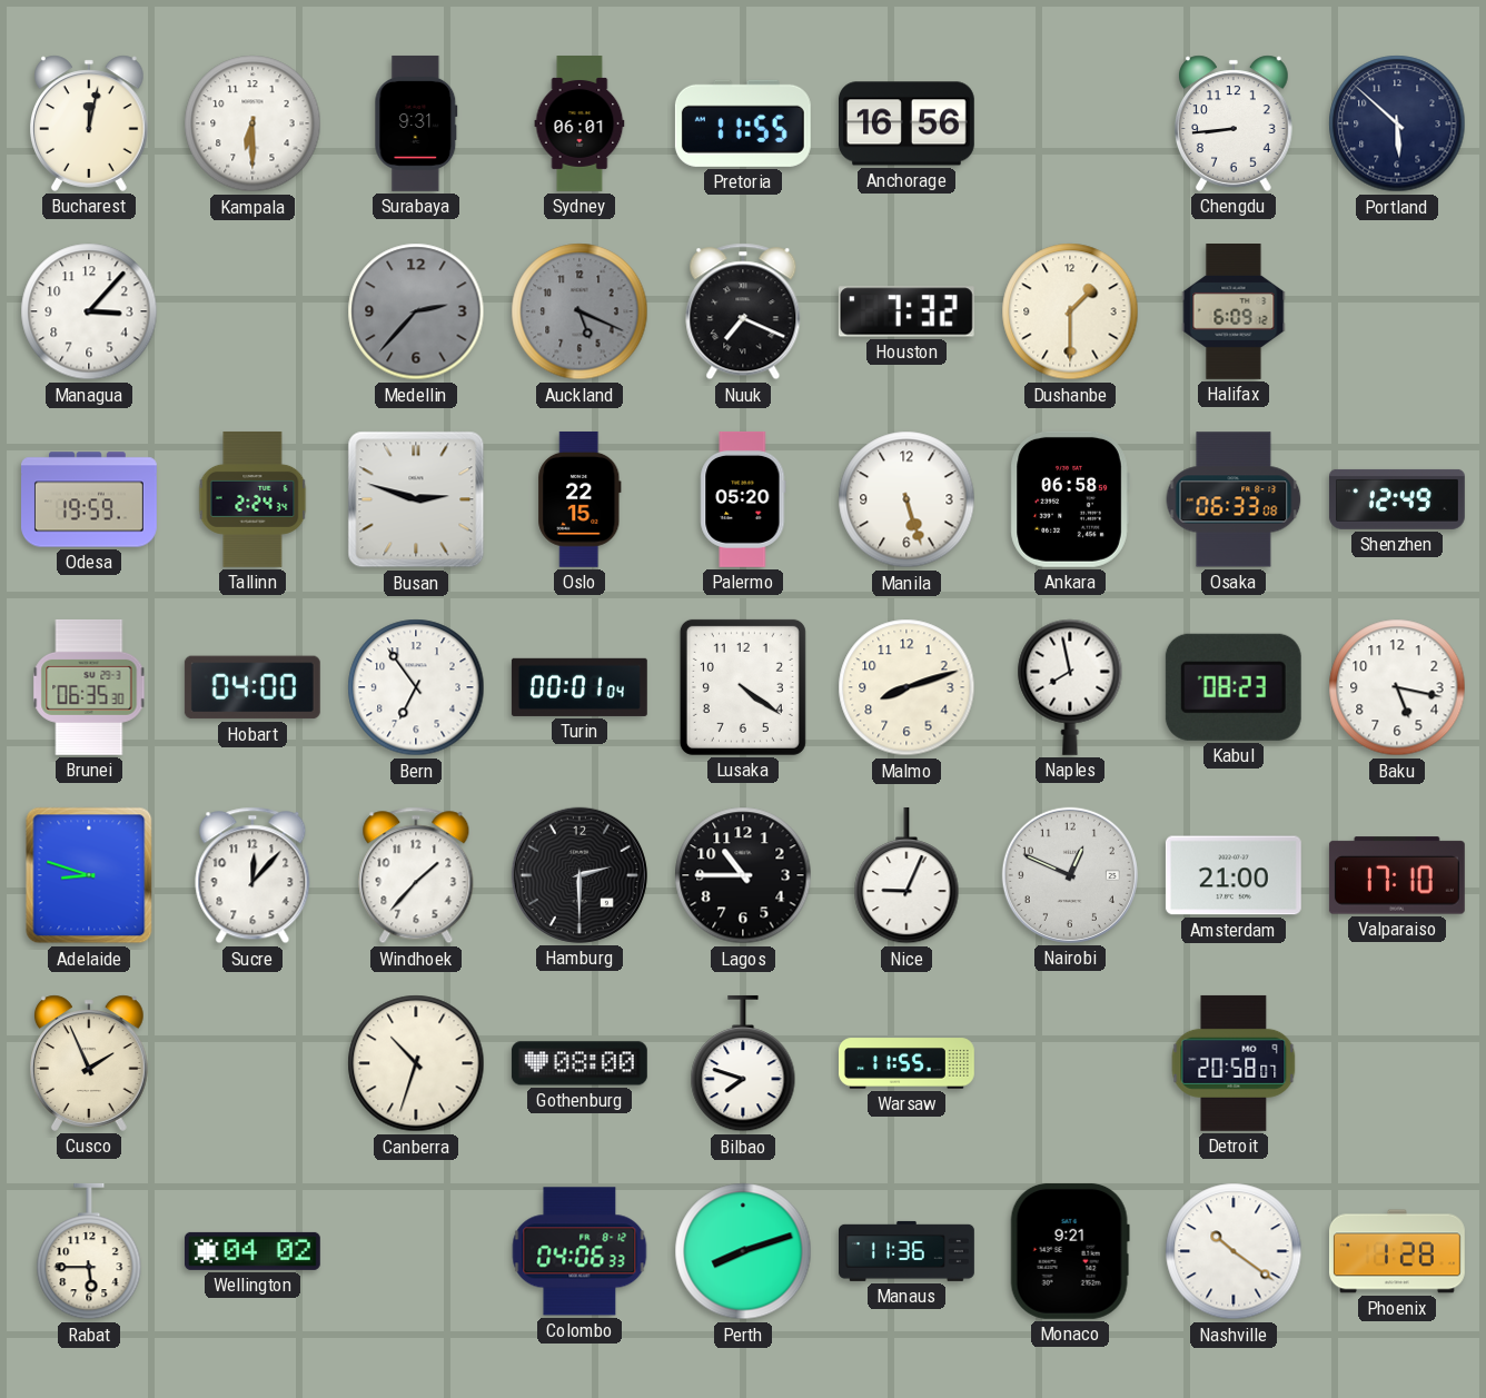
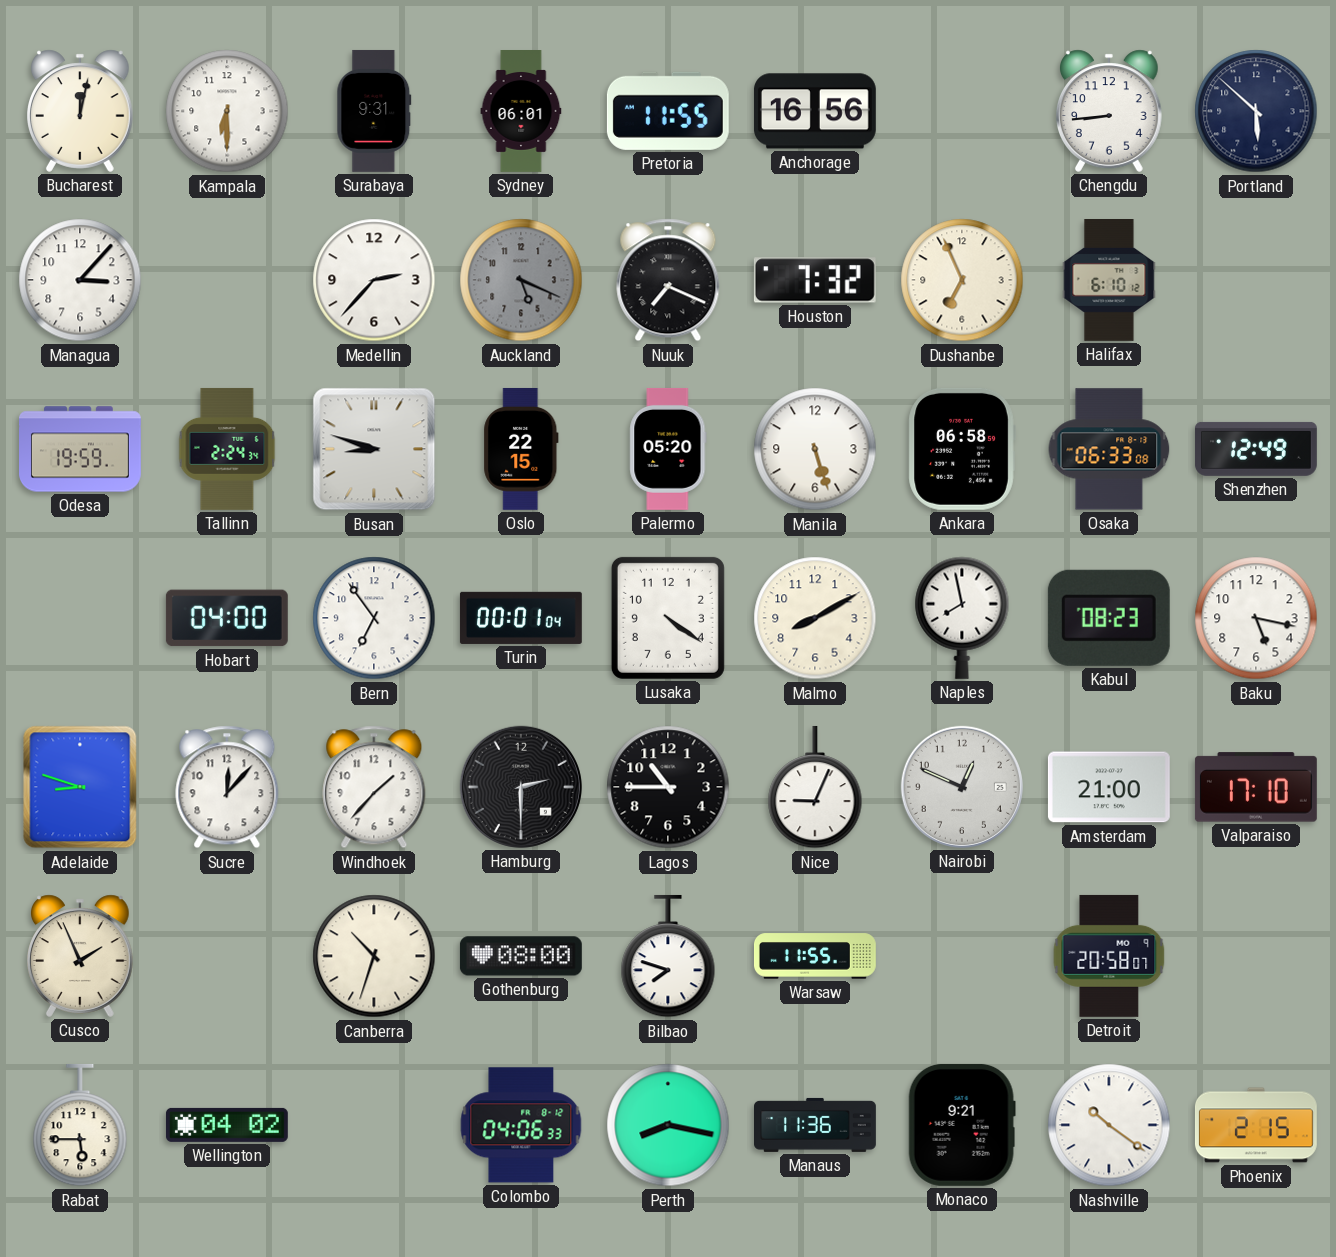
Medellin dial: grey -> white (374, 280)
Dushanbe: 1:30 -> 6:56 (962, 280)
Halifax: 6:09 -> 6:10 (1109, 281)
Busan: 2:48 -> 8:48 (374, 449)
Brunei: 06:35 -> none (89, 687)
Malmo: 8:12 -> 8:10 (815, 618)
Perth: 8:12 -> 8:17 (668, 1125)
Phoenix: 1:28 -> 2:15 (1256, 1125)
